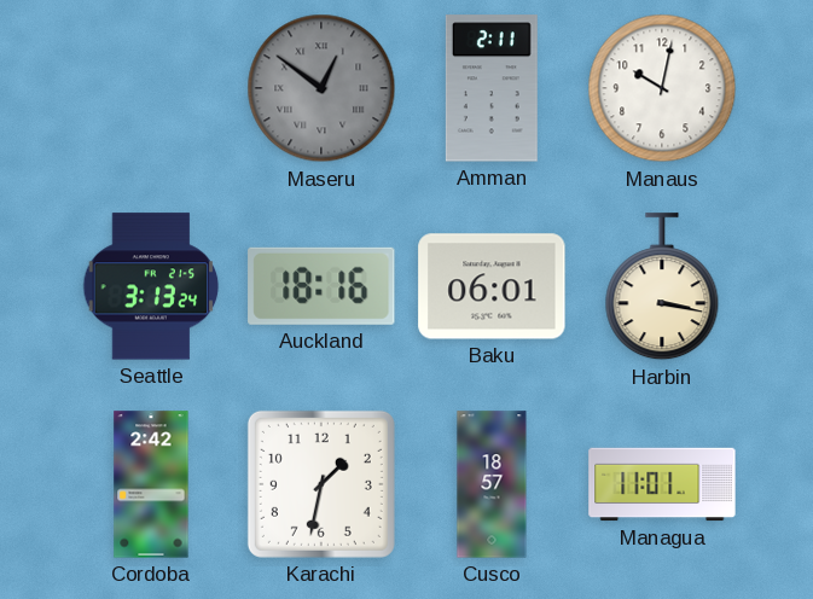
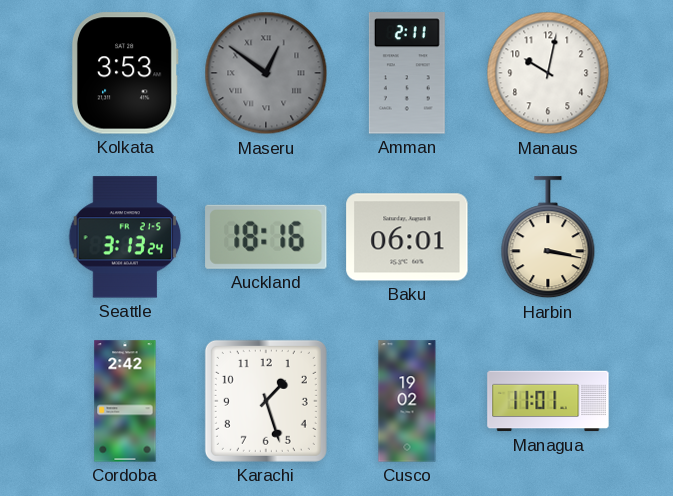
Kolkata: none -> 3:53 (125, 73)
Karachi: 1:32 -> 1:27 (266, 401)
Cusco: 18:57 -> 19:02 (407, 401)
